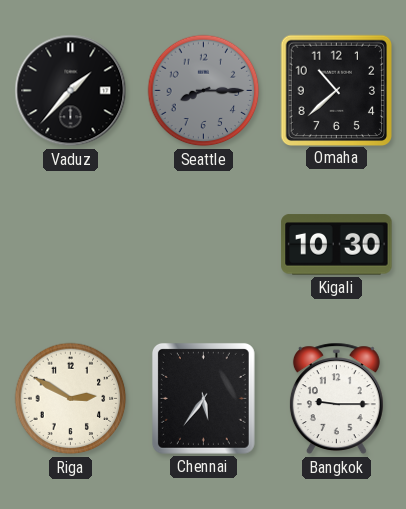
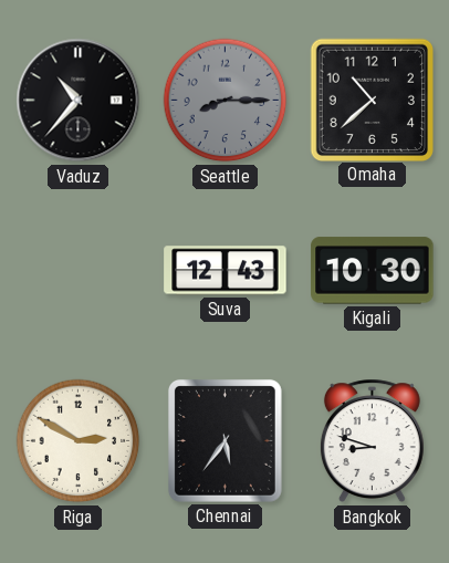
Vaduz: 1:37 -> 10:37 (79, 101)
Suva: none -> 12:43 (226, 271)
Bangkok: 9:15 -> 8:48 (372, 441)
